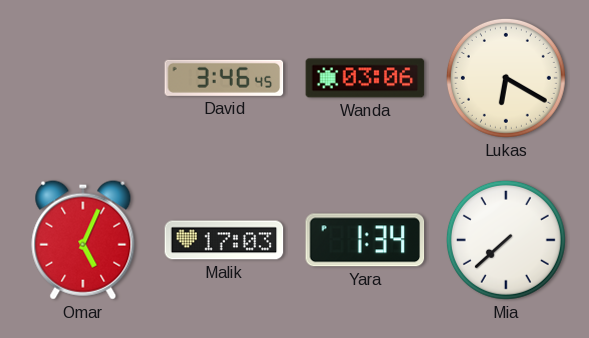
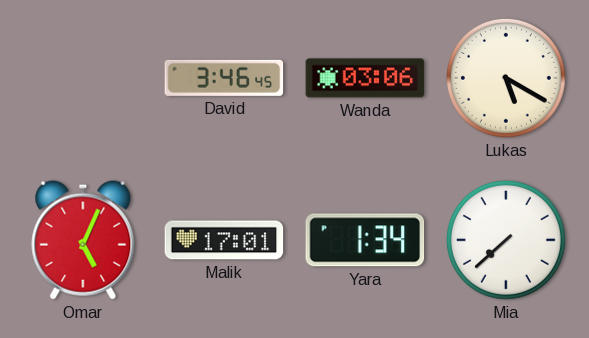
Lukas: 6:20 -> 5:20 (506, 78)
Malik: 17:03 -> 17:01 (224, 240)
